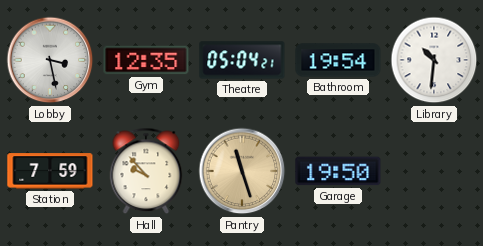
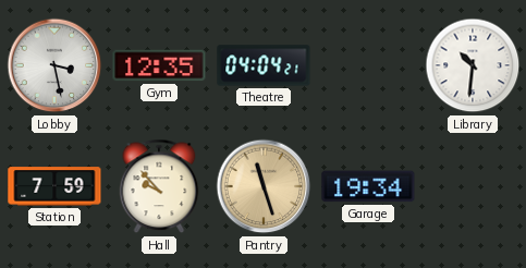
Theatre: 05:04 -> 04:04 (264, 65)
Bathroom: 19:54 -> none (338, 60)
Garage: 19:50 -> 19:34 (368, 186)
